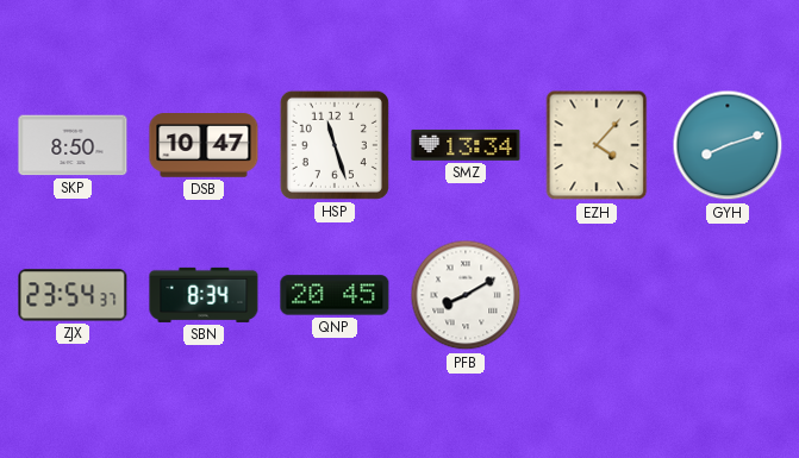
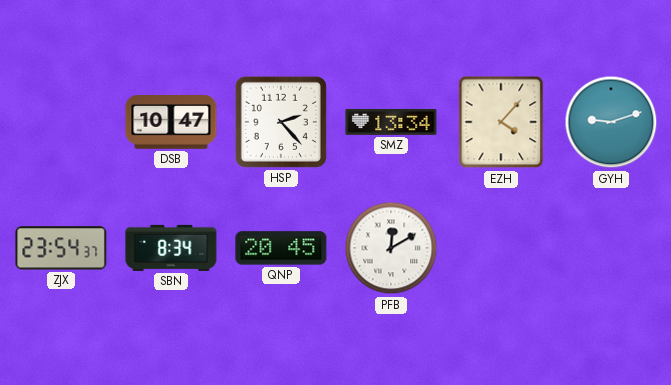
SKP: 8:50 -> none (73, 145)
HSP: 11:27 -> 2:23 (281, 122)
GYH: 8:12 -> 9:12 (611, 122)
PFB: 8:10 -> 12:10 (391, 248)
